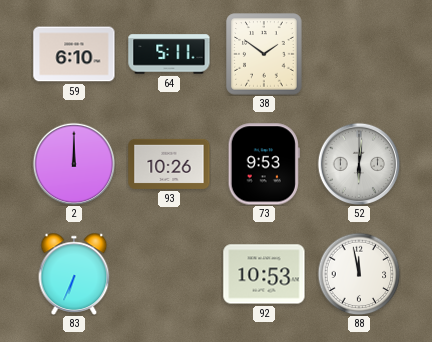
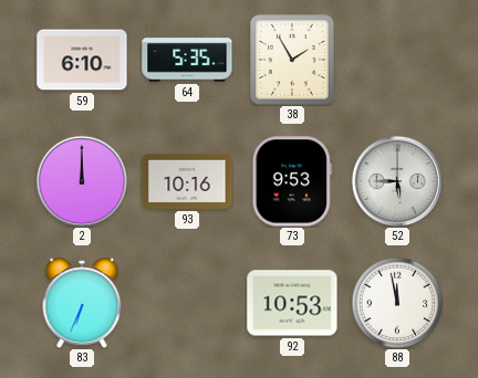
64: 5:11 -> 5:35 (187, 60)
38: 1:51 -> 1:55 (292, 60)
93: 10:26 -> 10:16 (187, 181)
52: 6:01 -> 5:45 (397, 181)
